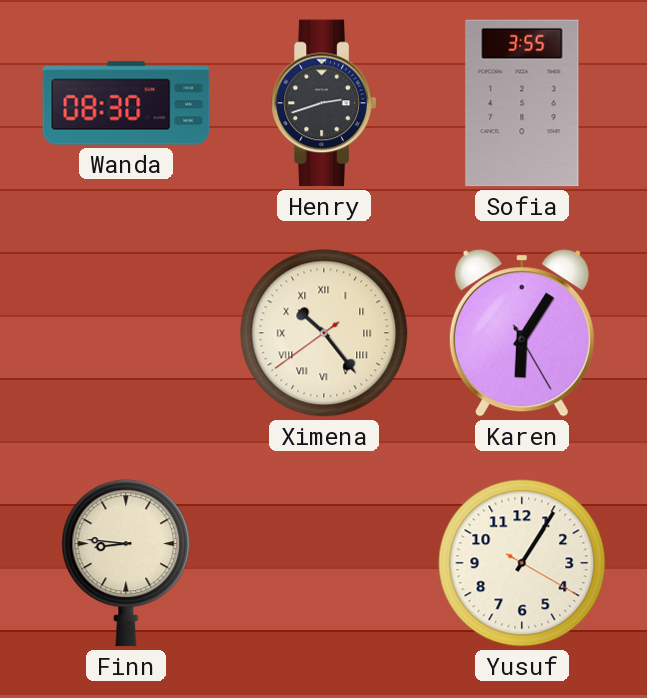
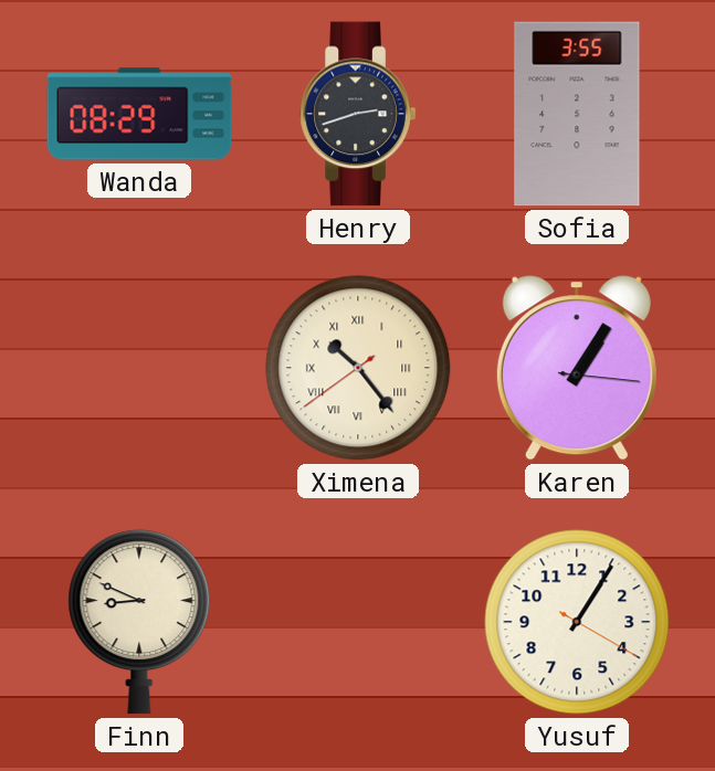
Wanda: 08:30 -> 08:29 (139, 114)
Karen: 6:05 -> 1:05 (577, 368)
Finn: 8:46 -> 8:49 (139, 622)
